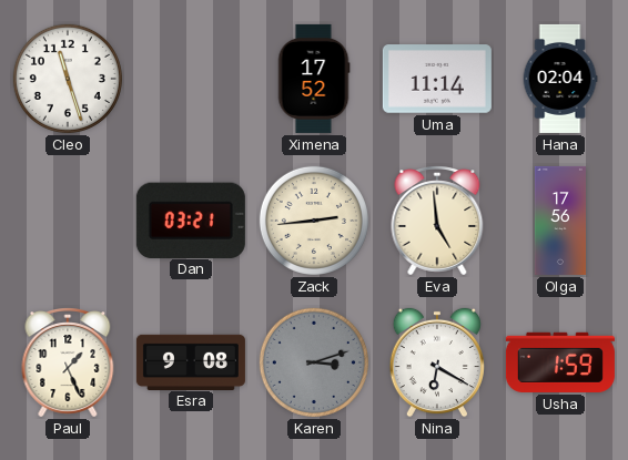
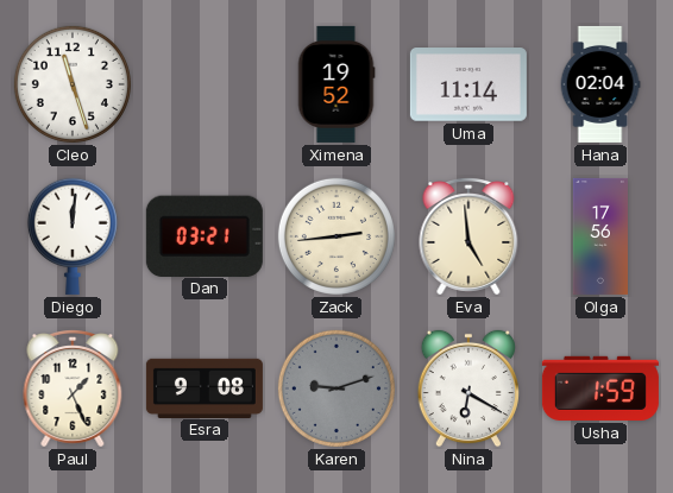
Ximena: 17:52 -> 19:52 (336, 84)
Diego: none -> 12:01 (73, 236)
Karen: 3:12 -> 9:12 (336, 388)
